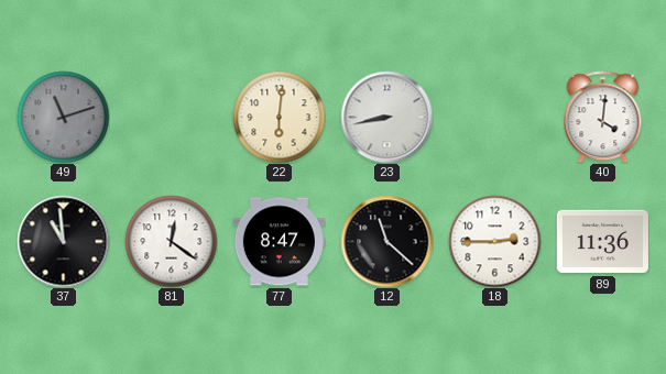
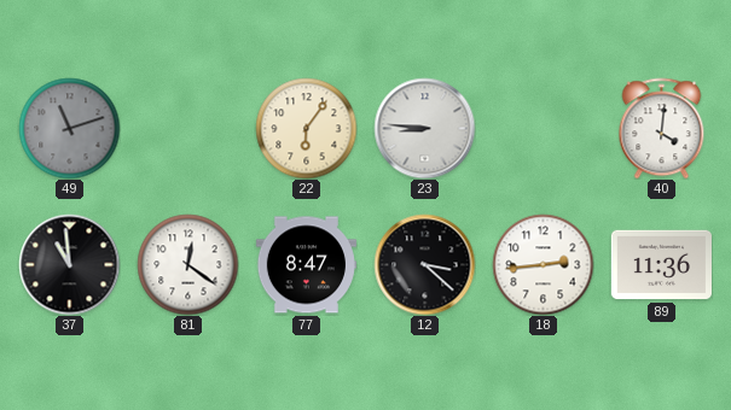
22: 6:01 -> 6:06 (306, 128)
23: 8:43 -> 8:46 (424, 128)
12: 11:22 -> 3:22 (424, 264)
18: 2:45 -> 2:44 (543, 264)
